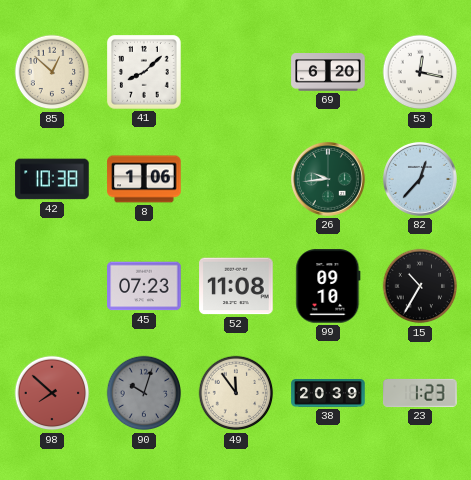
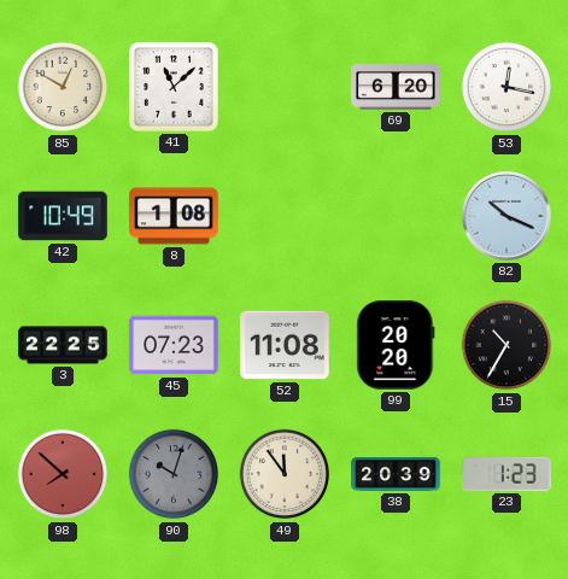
85: 12:52 -> 12:50 (63, 87)
41: 8:08 -> 11:08 (175, 88)
42: 10:38 -> 10:49 (63, 216)
8: 1:06 -> 1:08 (174, 216)
26: 9:44 -> none (328, 179)
82: 12:37 -> 10:19 (506, 216)
3: none -> 22:25 (63, 345)
99: 09:10 -> 20:20 (396, 345)
